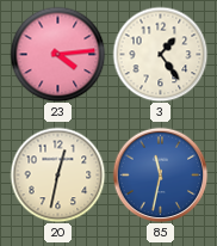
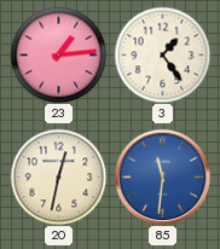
23: 4:14 -> 1:14 (58, 54)
85: 11:32 -> 11:31 (162, 176)
